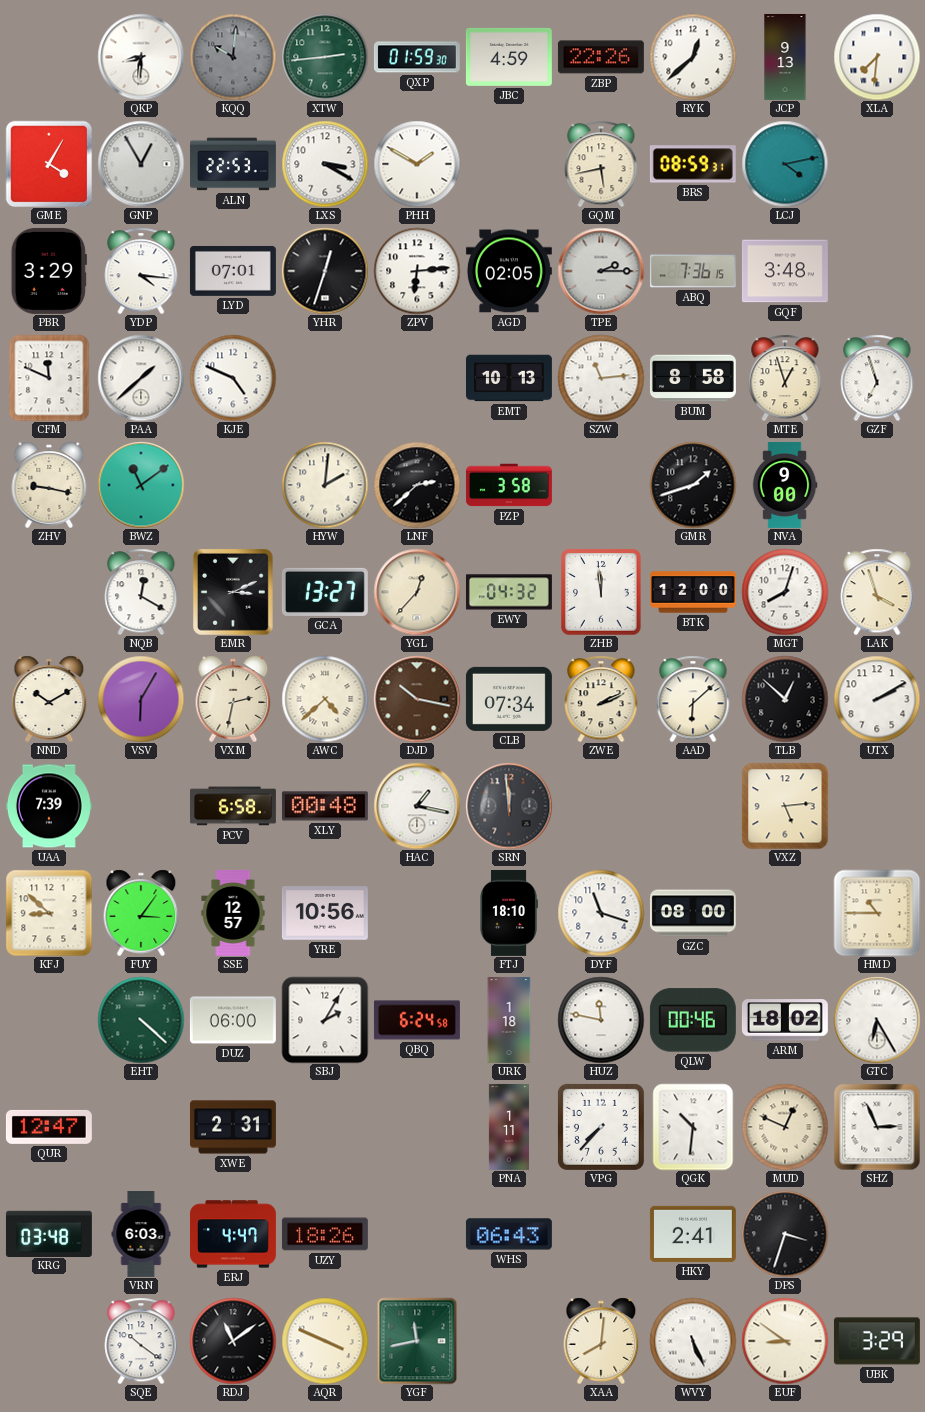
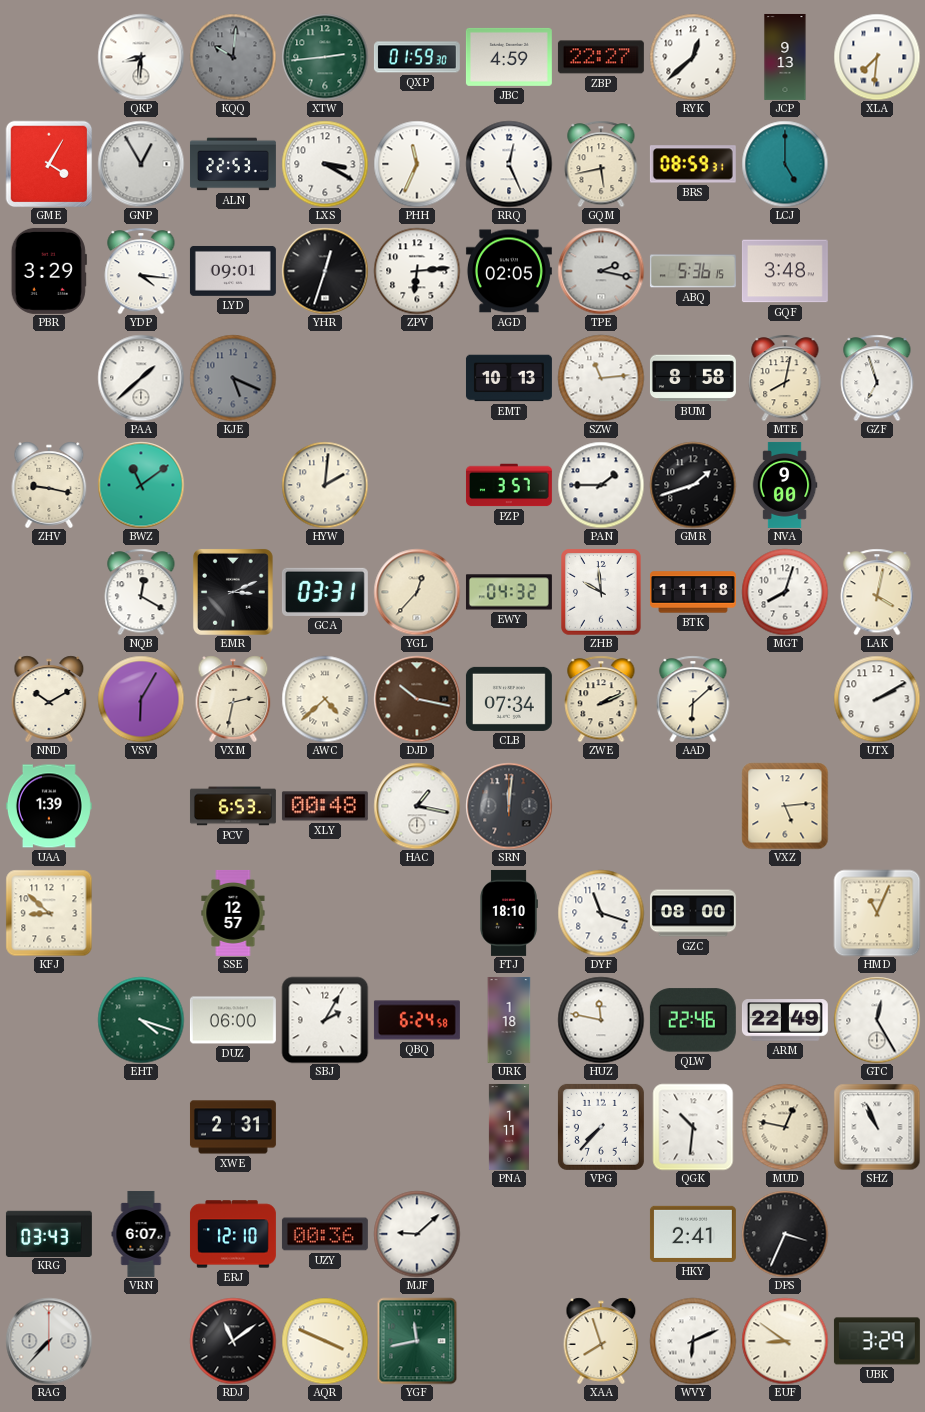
ZBP: 22:26 -> 22:27 (601, 57)
PHH: 1:50 -> 11:34 (417, 164)
RRQ: none -> 12:26 (509, 164)
LCJ: 4:13 -> 5:00 (785, 164)
LYD: 07:01 -> 09:01 (233, 271)
TPE: 2:15 -> 2:17 (601, 271)
ABQ: 7:36 -> 5:36 (693, 271)
CFM: 11:49 -> none (49, 378)
KJE: 4:49 -> 5:19 (233, 378)
KJE dial: white -> grey (233, 378)
MTE: 12:57 -> 8:02 (785, 378)
LNF: 2:38 -> none (417, 485)
PZP: 3:58 -> 3:57 (509, 485)
PAN: none -> 1:45 (601, 485)
GCA: 13:27 -> 03:31 (325, 592)
ZHB: 11:59 -> 9:59 (602, 592)
BTK: 12:00 -> 11:18 (693, 592)
LAK: 3:57 -> 4:02 (877, 592)
TLB: 12:52 -> none (785, 699)
UAA: 7:39 -> 1:39 (49, 806)
PCV: 6:58 -> 6:53 (233, 806)
SRN: 11:59 -> 12:01 (509, 806)
FUY: 3:06 -> none (141, 913)
YRE: 10:56 -> none (325, 913)
HMD: 10:45 -> 11:04 (877, 913)
EHT: 4:22 -> 4:18 (141, 1020)
QLW: 00:46 -> 22:46 (693, 1020)
ARM: 18:02 -> 22:49 (785, 1020)
GTC: 6:25 -> 12:25 (877, 1020)
QUR: 12:47 -> none (49, 1127)
MUD: 12:49 -> 12:47 (785, 1127)
SHZ: 2:56 -> 10:56 (877, 1127)
KRG: 03:48 -> 03:43 (49, 1233)
VRN: 6:03 -> 6:07 (141, 1234)
ERJ: 4:47 -> 12:10 (233, 1234)
UZY: 18:26 -> 00:36 (325, 1234)
MJF: none -> 9:08 (417, 1234)
WHS: 06:43 -> none (509, 1234)
DPS: 3:33 -> 3:34 (785, 1234)
RAG: none -> 7:37 (49, 1341)
SQE: 10:21 -> none (141, 1341)
XAA: 8:01 -> 7:57 (601, 1341)
WVY: 5:26 -> 6:11 (693, 1341)
